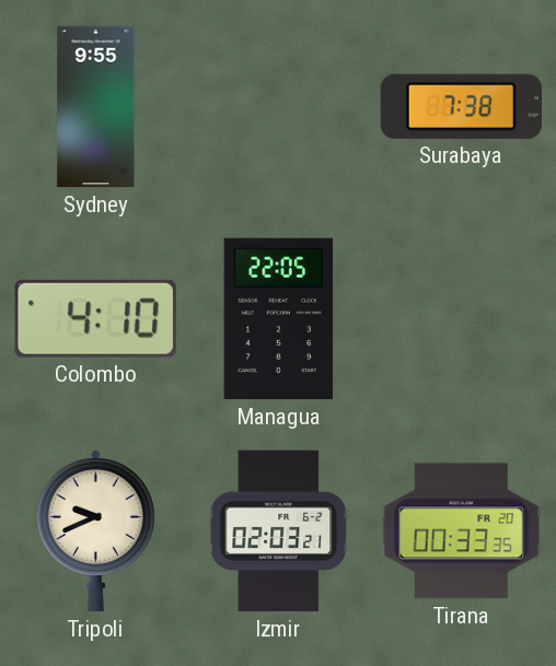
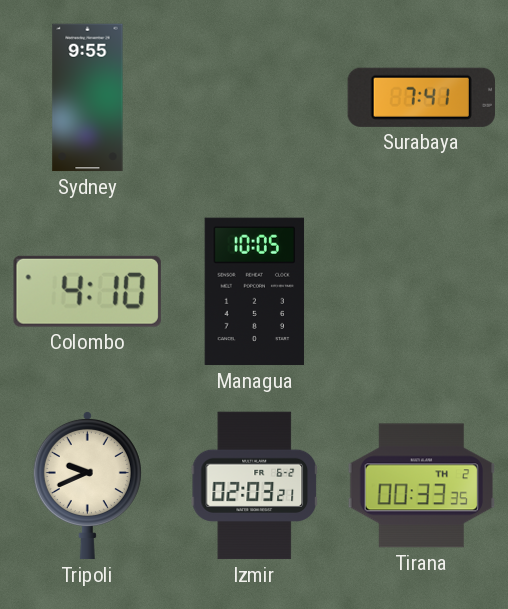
Surabaya: 7:38 -> 7:41 (421, 97)
Managua: 22:05 -> 10:05 (255, 292)
Tirana date: FR 20 -> TH 2 (422, 486)
